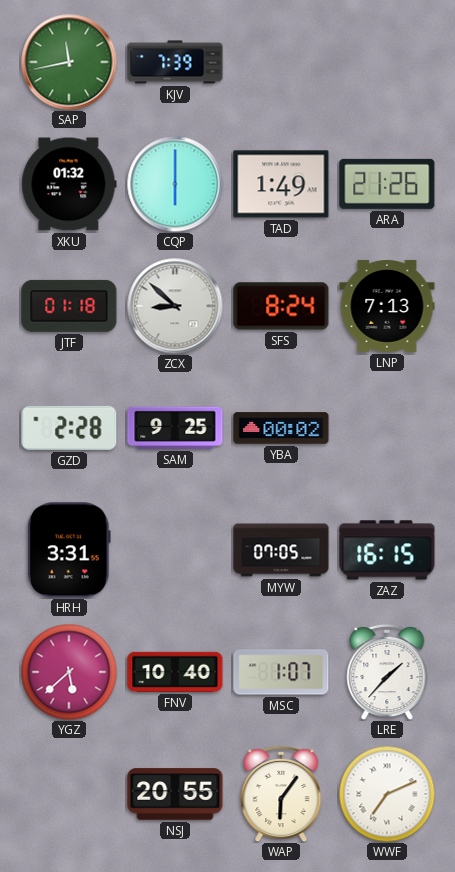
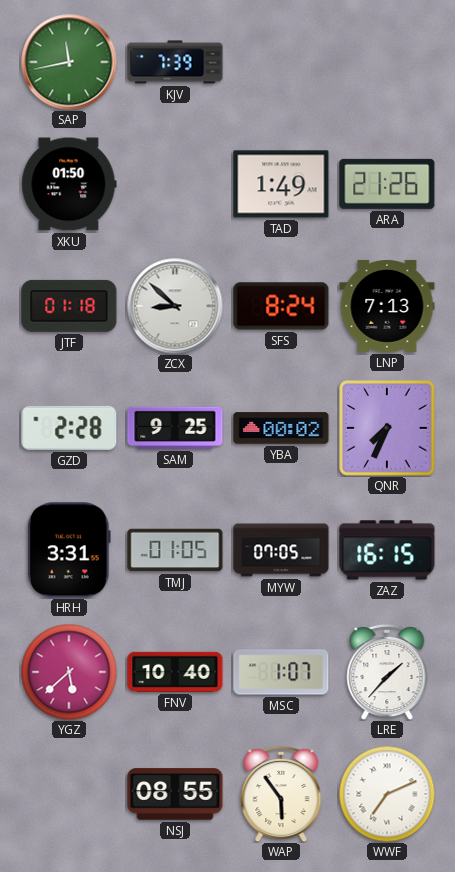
XKU: 01:32 -> 01:50 (69, 184)
CQP: 6:00 -> none (175, 184)
QNR: none -> 7:34 (387, 428)
TMJ: none -> 01:05 (175, 550)
NSJ: 20:55 -> 08:55 (175, 794)
WAP: 6:06 -> 5:54 (281, 794)
